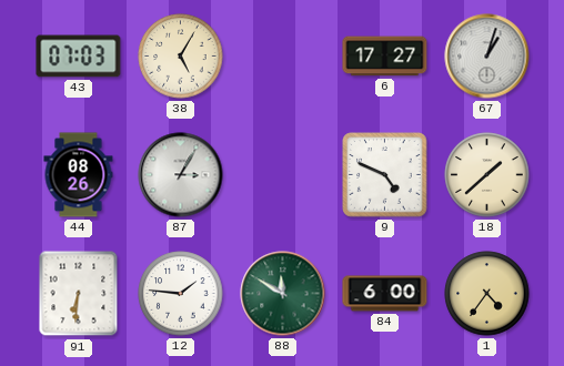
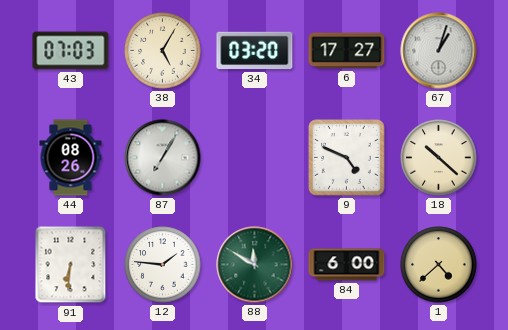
34: none -> 03:20 (255, 51)
87: 3:05 -> 7:05 (163, 158)
18: 1:38 -> 10:22 (439, 158)
1: 4:36 -> 4:38 (439, 265)
